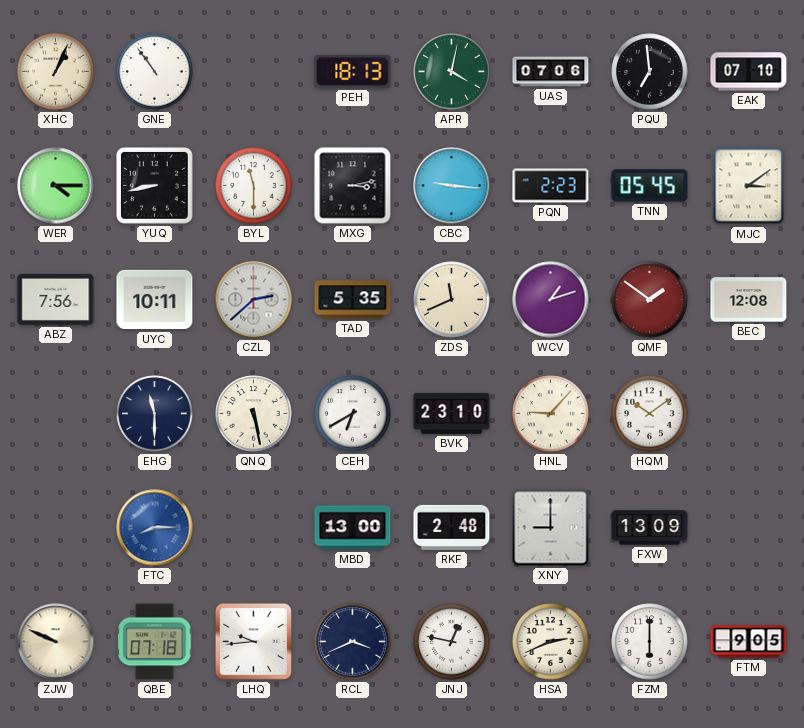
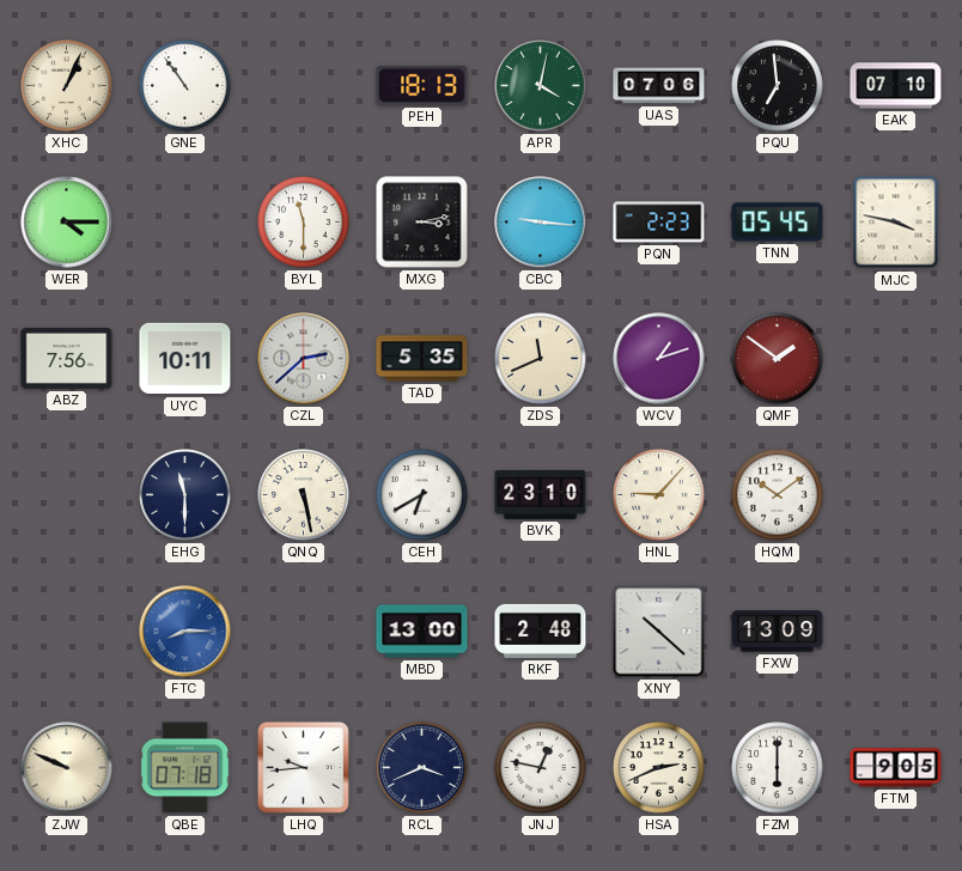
YUQ: 8:43 -> none (155, 186)
MJC: 3:09 -> 3:47 (896, 223)
BEC: 12:08 -> none (749, 300)
XNY: 9:00 -> 10:22 (659, 632)
